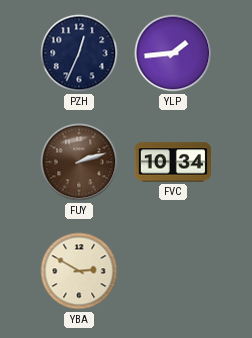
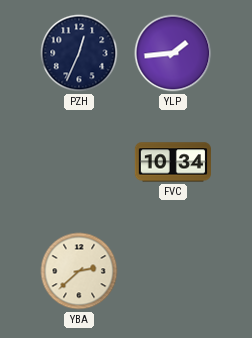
FUY: 2:12 -> none (79, 162)
YBA: 2:50 -> 2:38 (79, 271)
